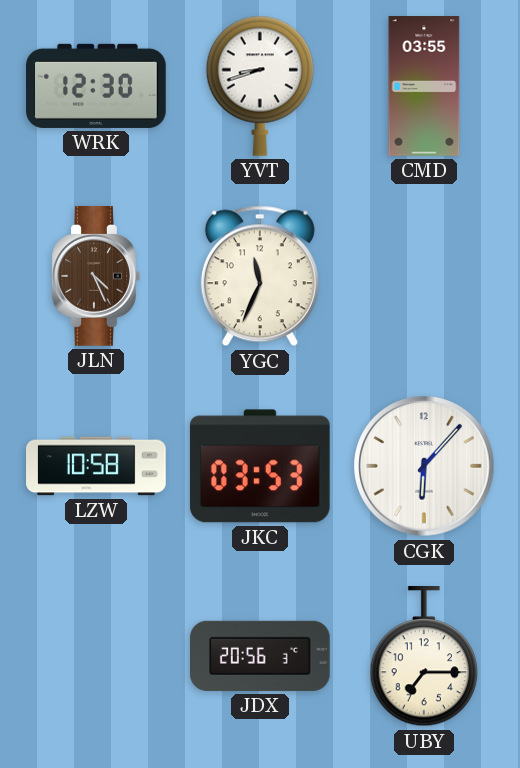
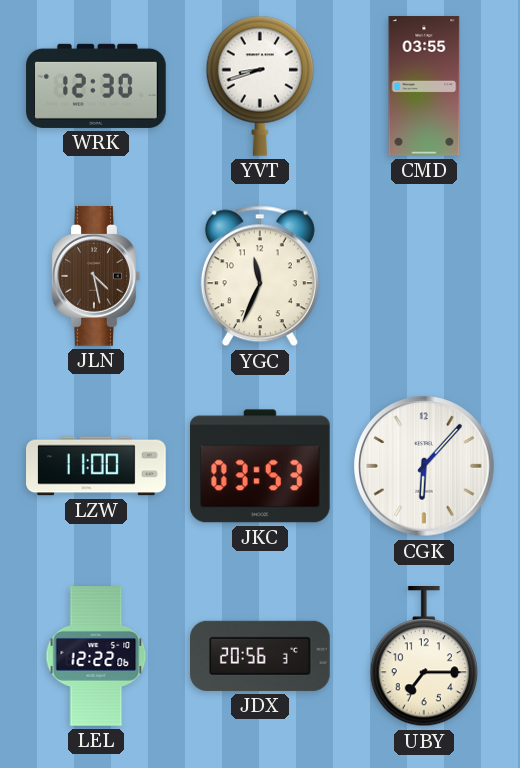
JLN: 4:26 -> 4:28 (96, 277)
LZW: 10:58 -> 11:00 (96, 466)
LEL: none -> 12:22 (96, 656)
